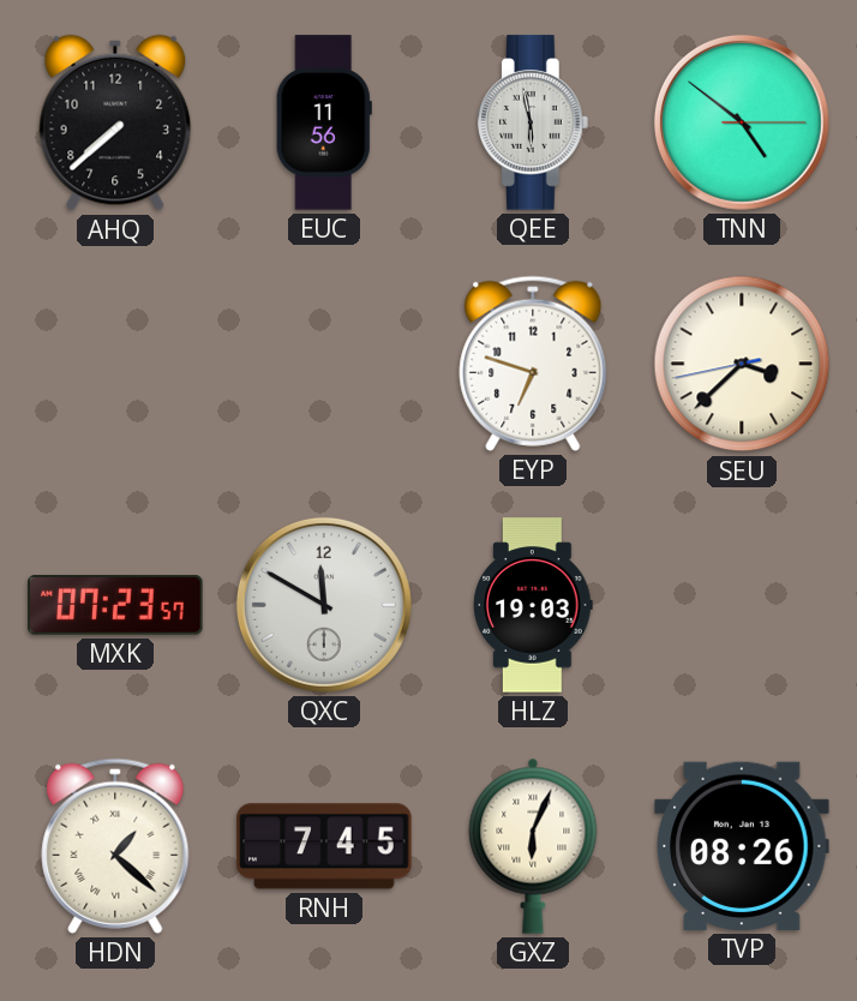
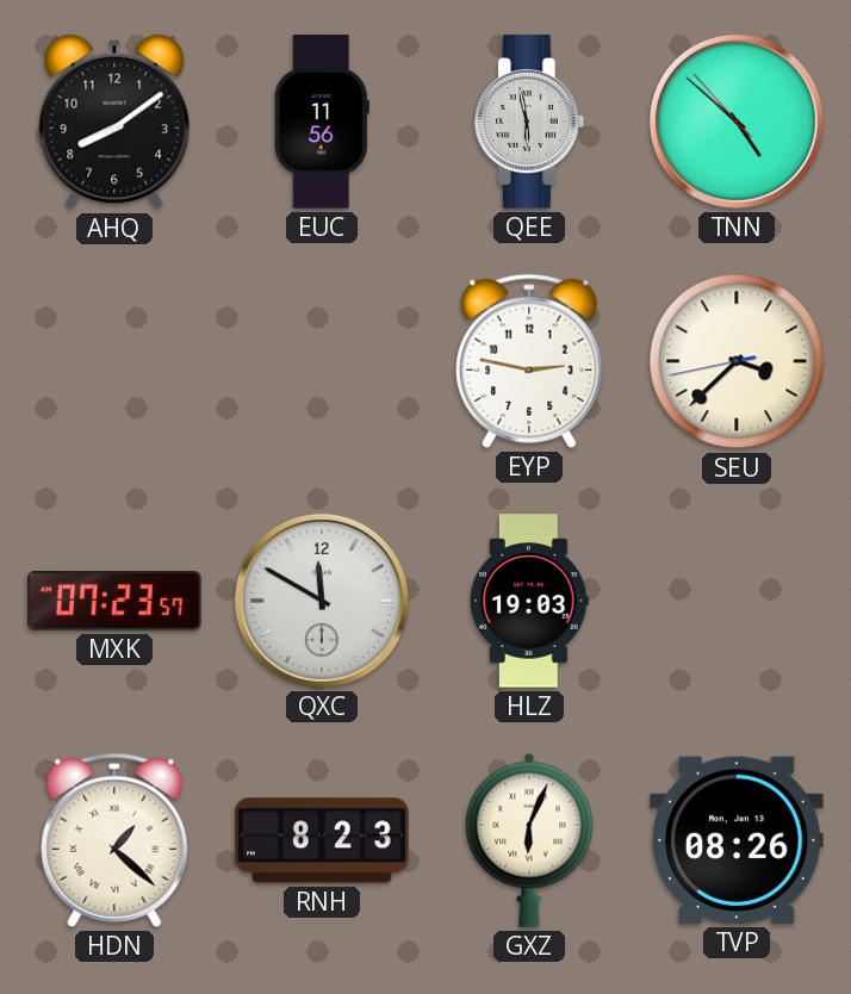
AHQ: 7:38 -> 8:09 (114, 122)
TNN: 4:51:15 -> 4:51:53 (737, 122)
EYP: 6:48 -> 2:47 (529, 361)
RNH: 7:45 -> 8:23 (322, 840)
